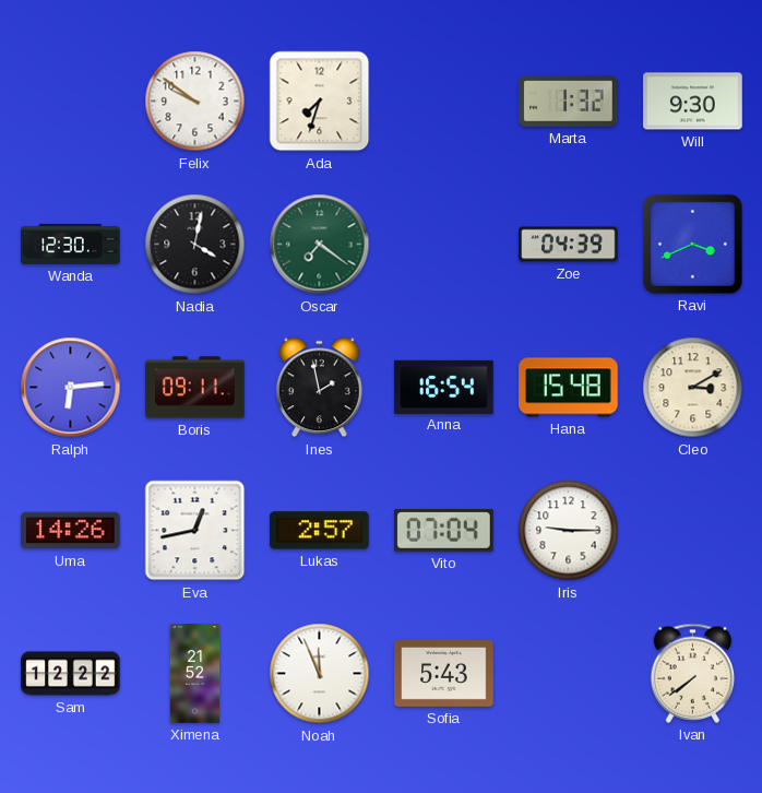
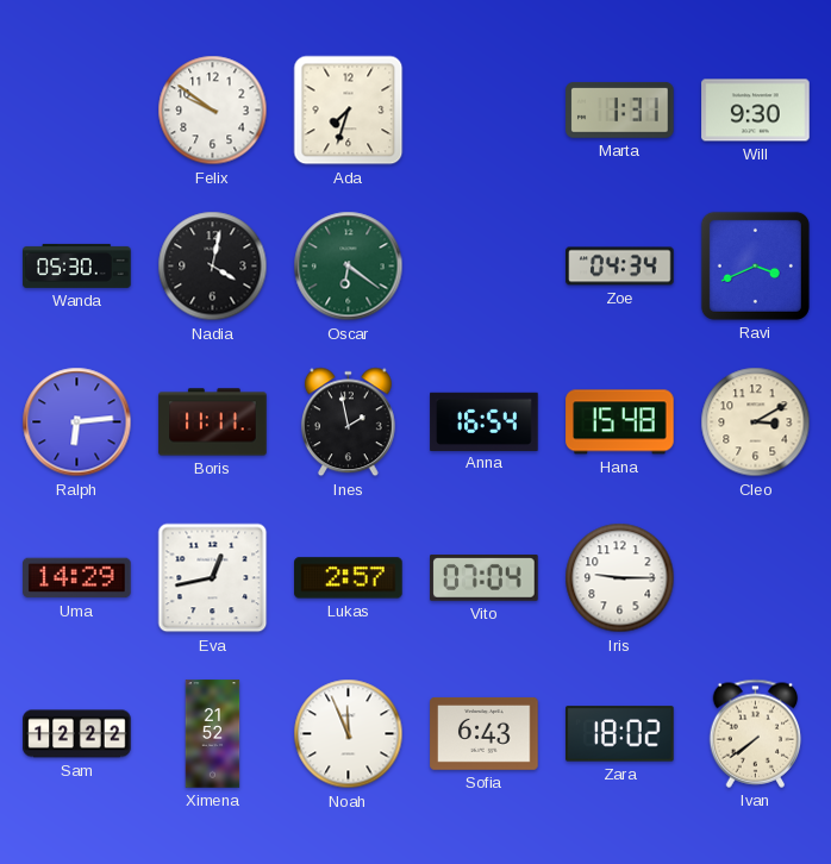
Marta: 1:32 -> 1:31 (620, 109)
Wanda: 12:30 -> 05:30 (77, 265)
Oscar: 7:21 -> 6:21 (349, 267)
Zoe: 04:39 -> 04:34 (620, 267)
Boris: 09:11 -> 11:11 (213, 422)
Uma: 14:26 -> 14:29 (77, 578)
Sofia: 5:43 -> 6:43 (485, 733)
Zara: none -> 18:02 (620, 734)
